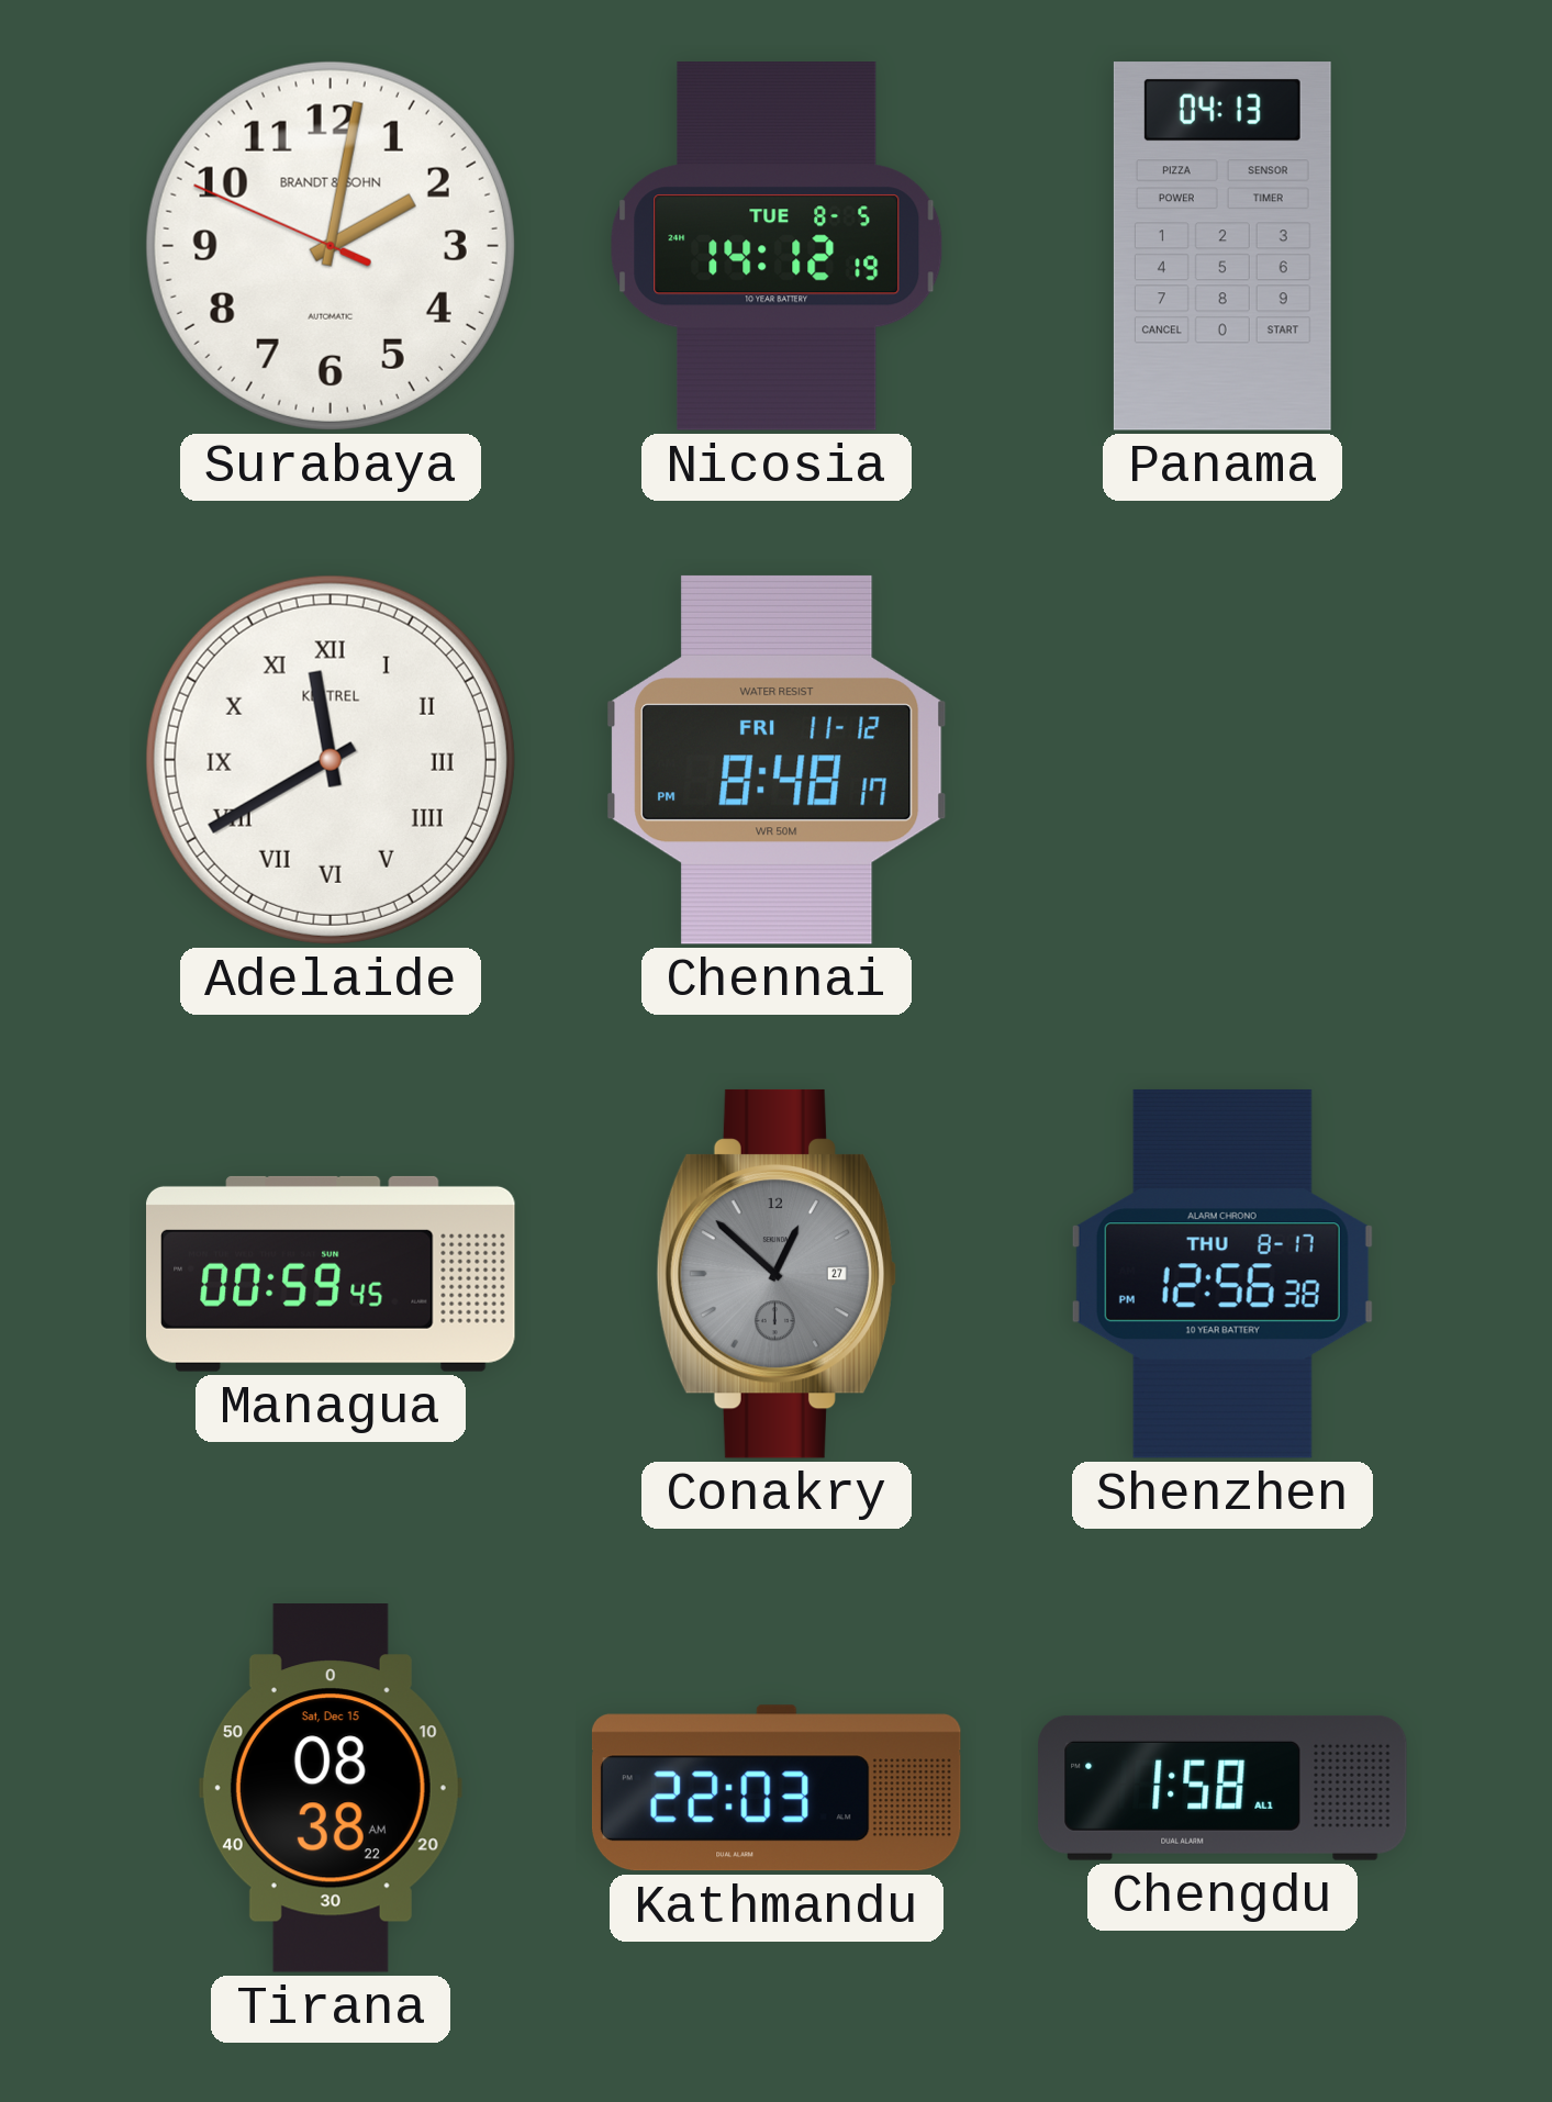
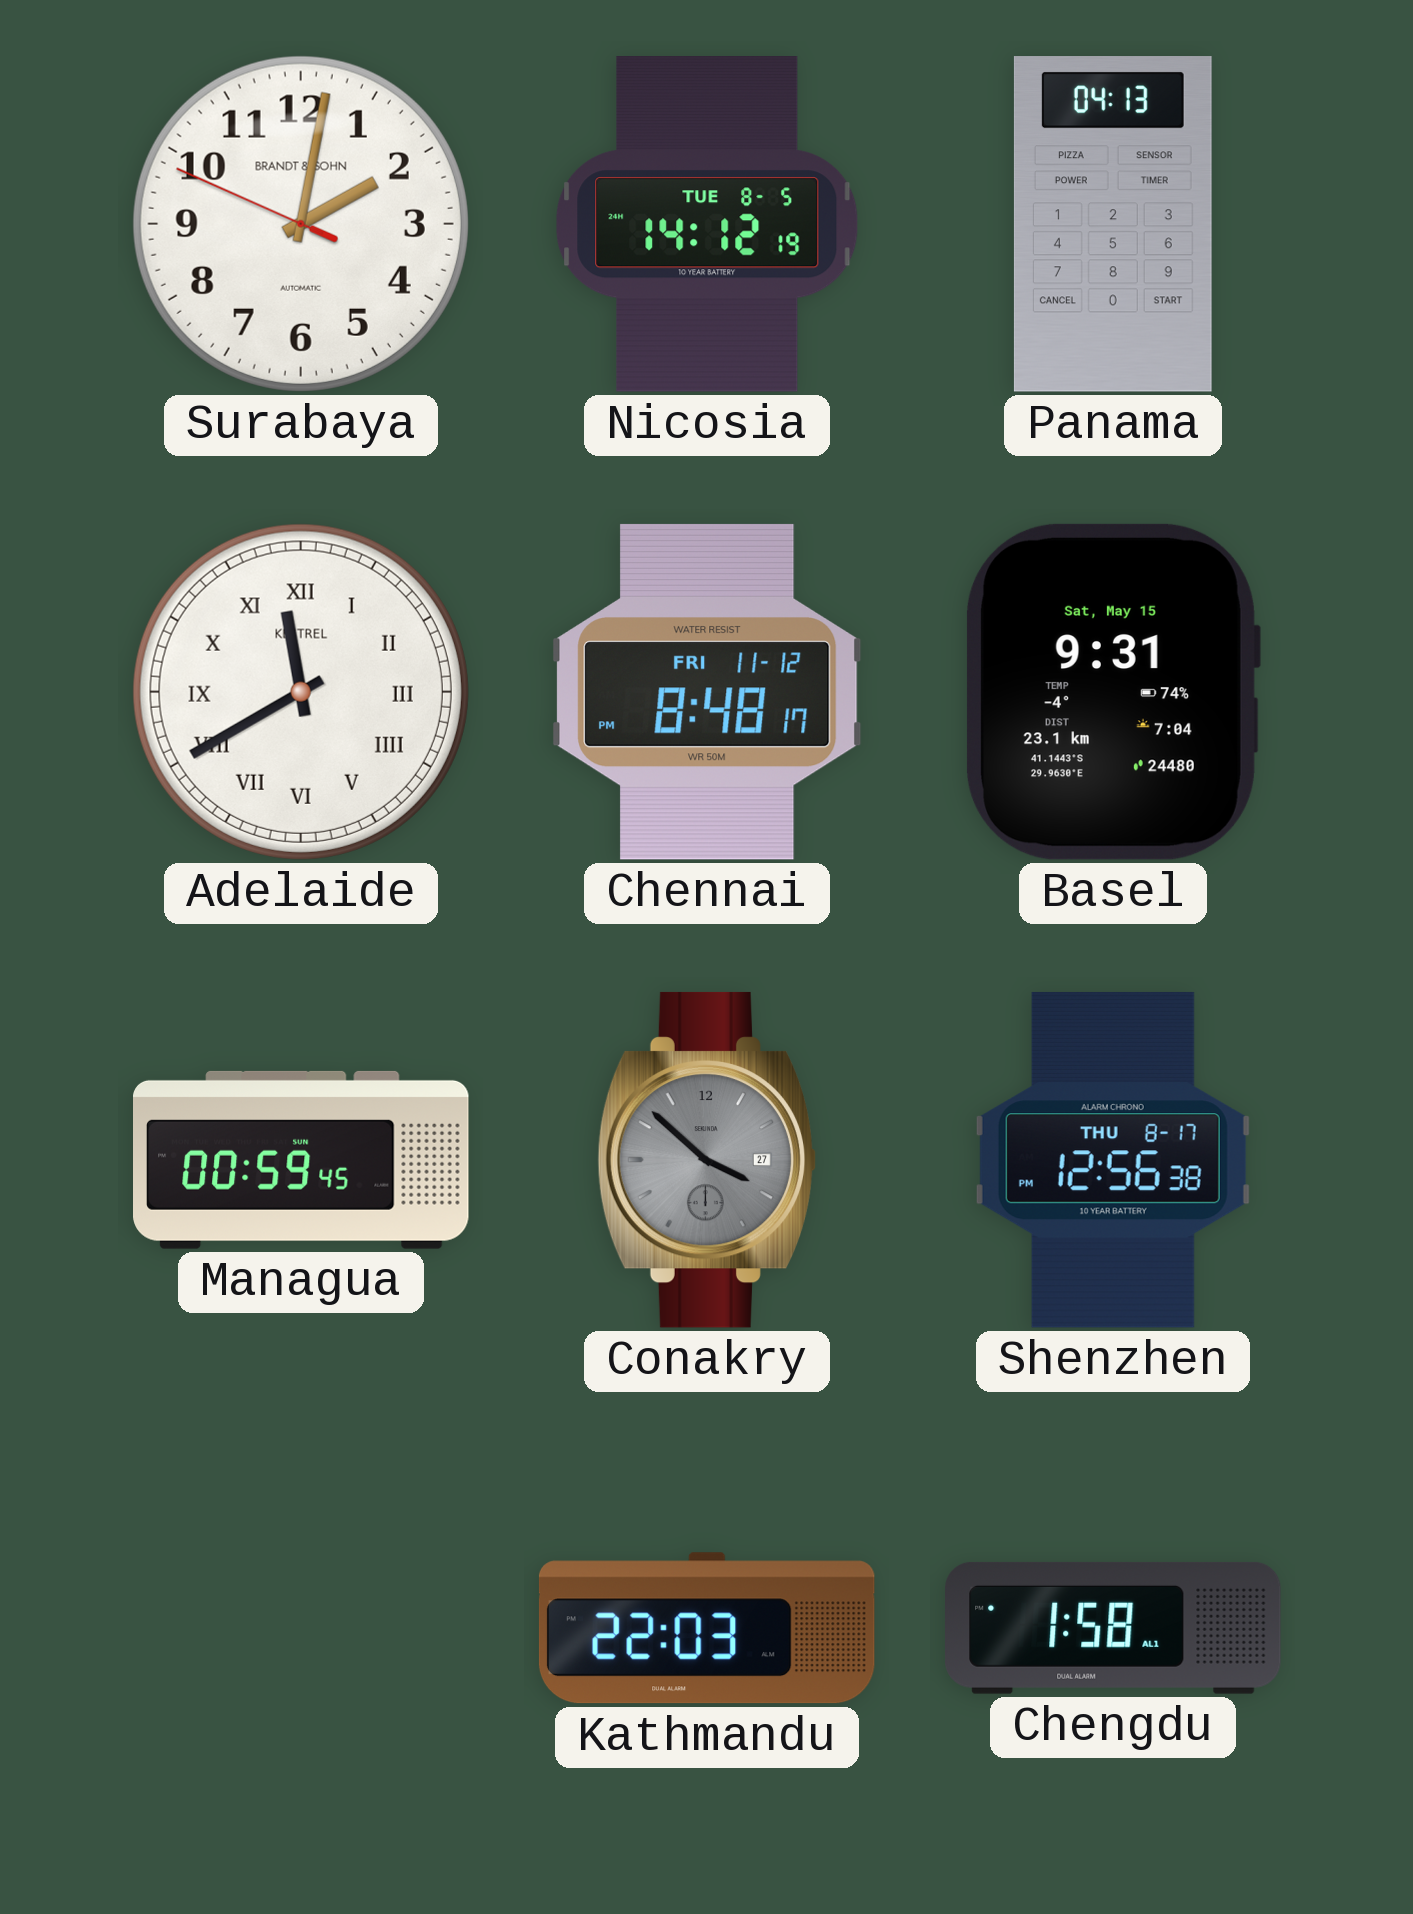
Basel: none -> 9:31 (1113, 692)
Conakry: 12:52 -> 3:52 (707, 1160)
Tirana: 08:38 -> none (331, 1789)
